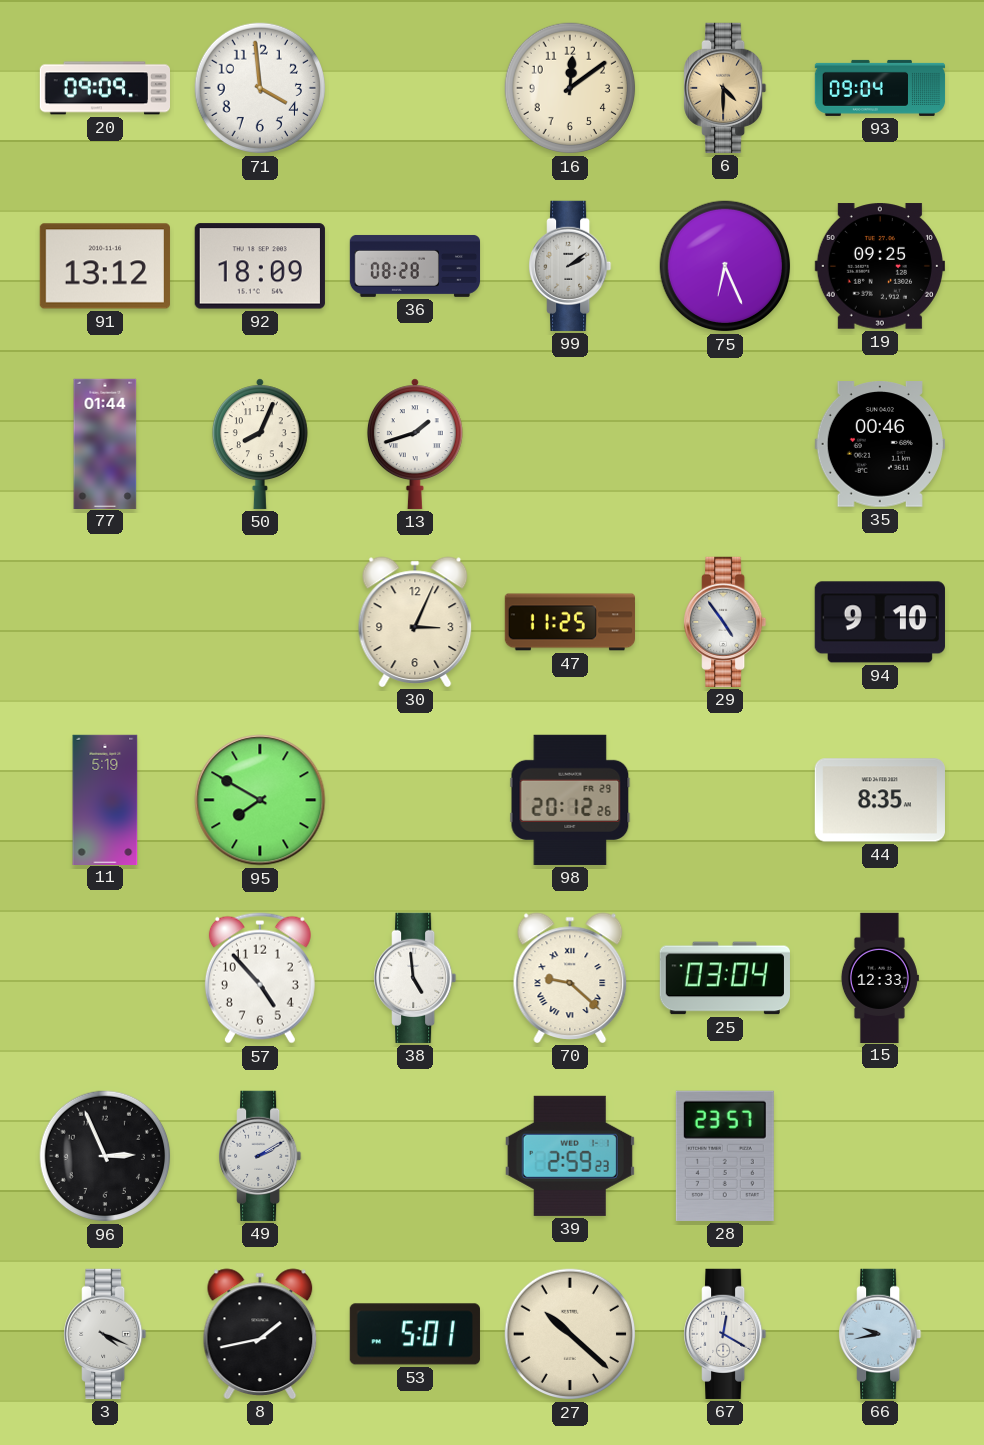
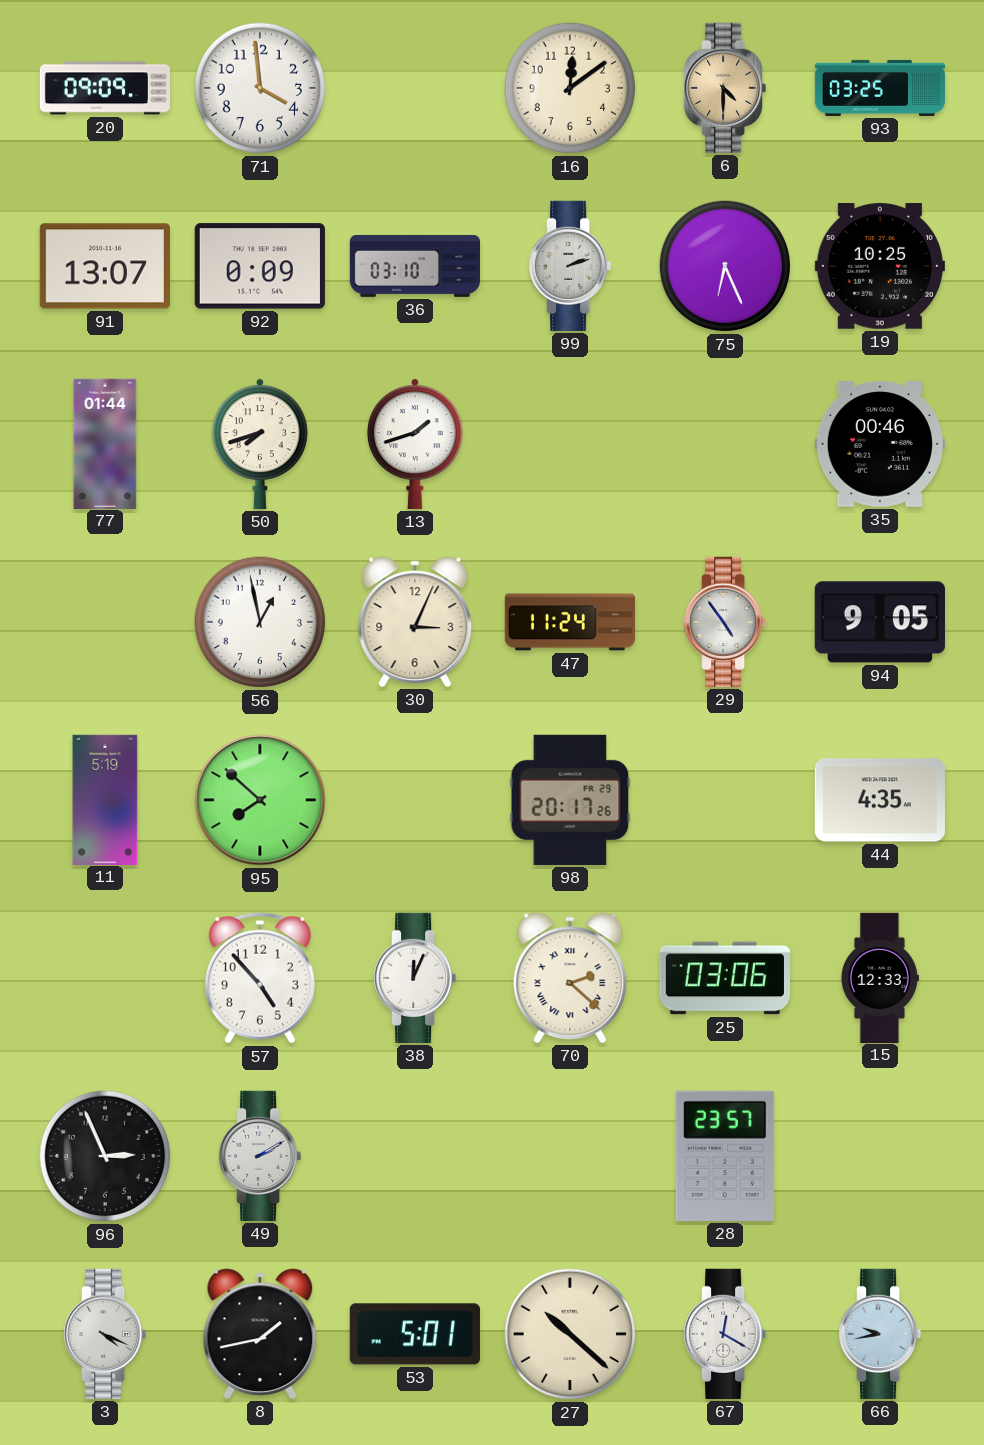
93: 09:04 -> 03:25 (880, 88)
91: 13:12 -> 13:07 (105, 266)
92: 18:09 -> 0:09 (260, 266)
36: 08:28 -> 03:10 (415, 266)
99: 2:09 -> 2:12 (570, 266)
19: 09:25 -> 10:25 (880, 266)
50: 8:04 -> 7:42 (260, 444)
56: none -> 12:58 (260, 622)
47: 11:25 -> 11:24 (569, 622)
94: 9:10 -> 9:05 (880, 622)
95: 7:50 -> 7:52 (260, 800)
98: 20:12 -> 20:17 (570, 800)
44: 8:35 -> 4:35 (880, 800)
38: 4:59 -> 12:04 (415, 978)
70: 9:22 -> 2:22 (570, 978)
25: 03:04 -> 03:06 (724, 978)
39: 2:59 -> none (570, 1156)
